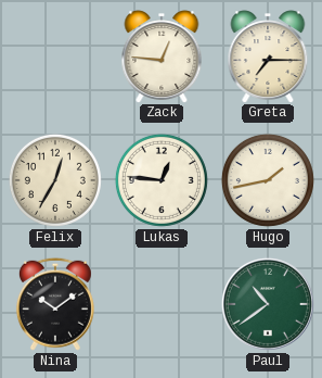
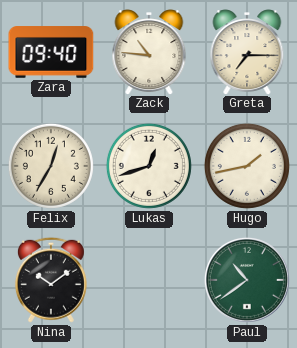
Zara: none -> 09:40 (51, 52)
Zack: 12:46 -> 10:46 (149, 52)
Lukas: 12:46 -> 12:42 (149, 166)
